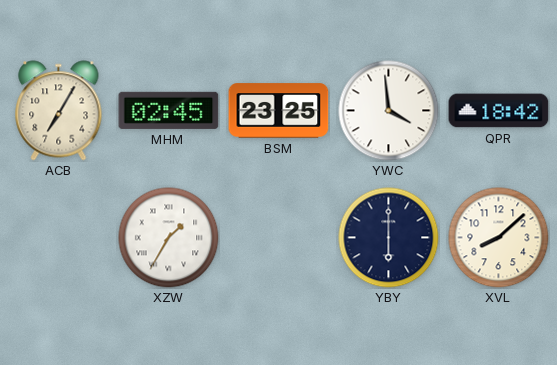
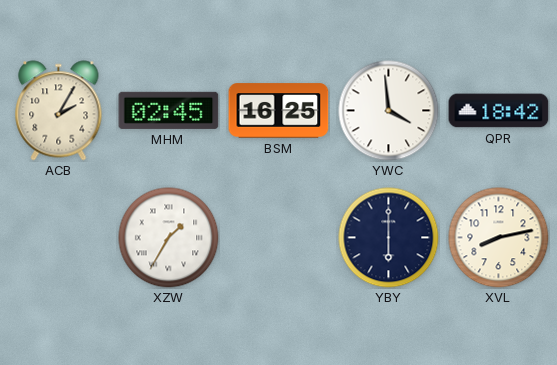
ACB: 7:05 -> 2:05 (59, 111)
BSM: 23:25 -> 16:25 (279, 111)
XVL: 8:08 -> 8:13 (499, 238)
